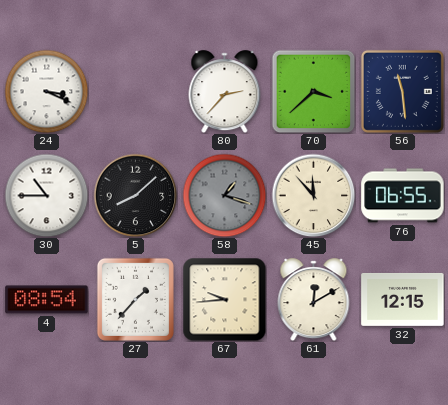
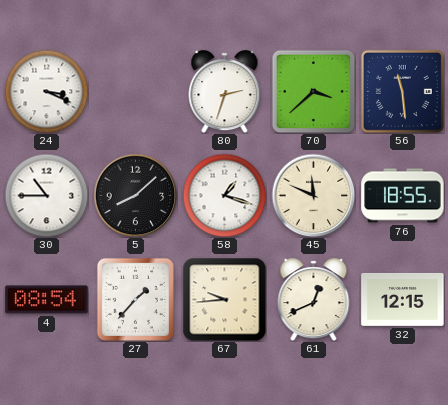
80: 2:37 -> 2:33 (225, 92)
58 dial: grey -> white (224, 195)
45: 11:53 -> 11:49 (313, 195)
76: 06:55 -> 18:55 (403, 196)
61: 12:10 -> 12:41 (314, 300)
